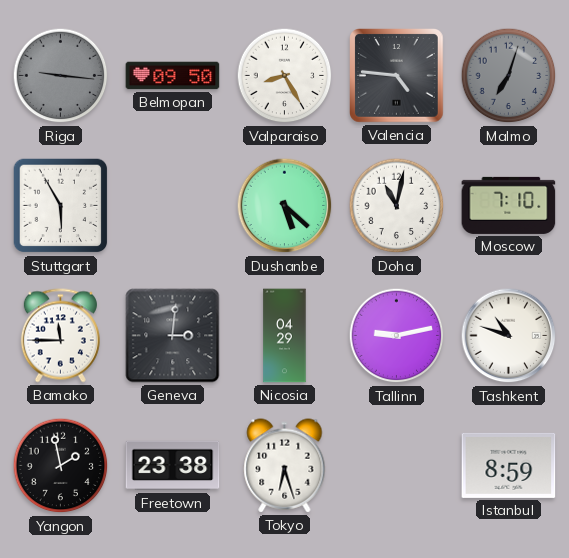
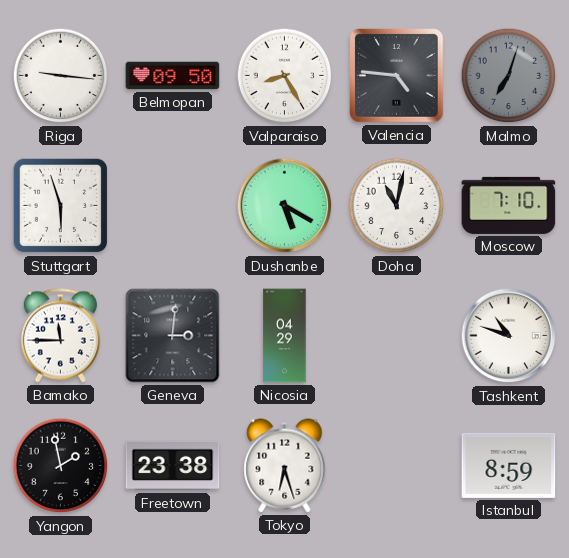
Riga dial: grey -> white (61, 76)
Stuttgart: 5:55 -> 5:57 (61, 206)
Dushanbe: 5:22 -> 5:20 (285, 206)
Tallinn: 9:13 -> none (397, 336)
